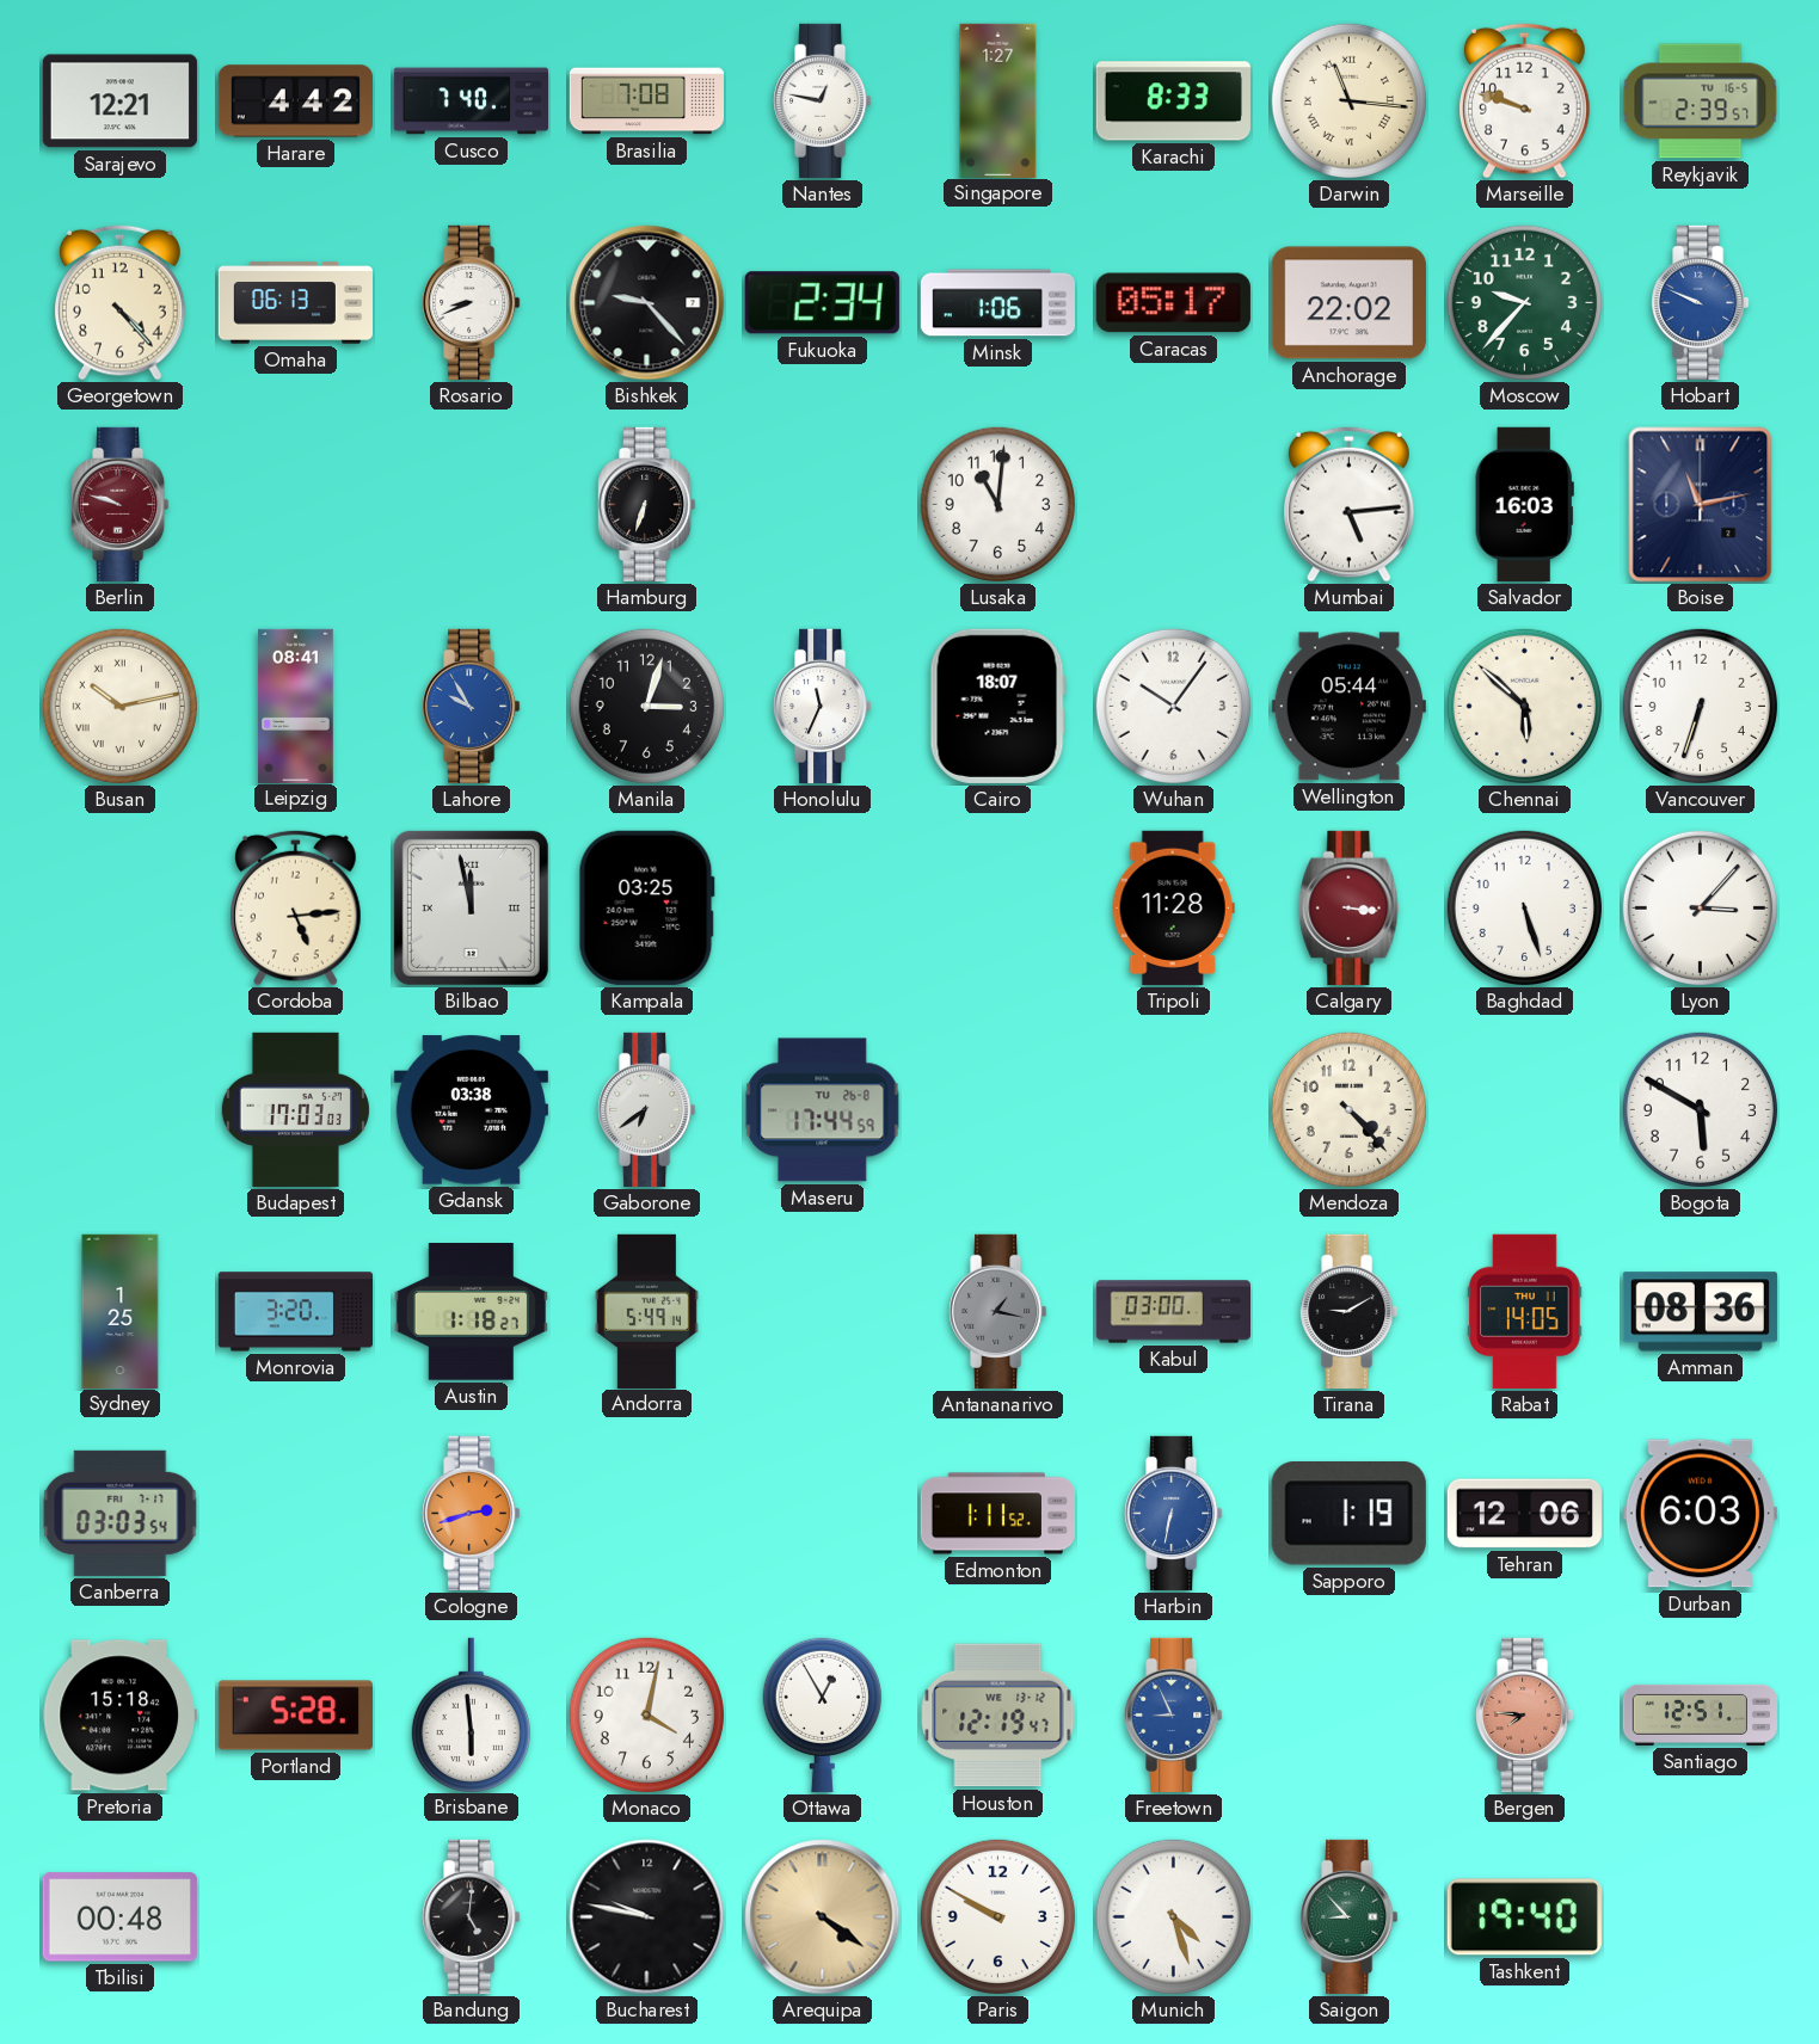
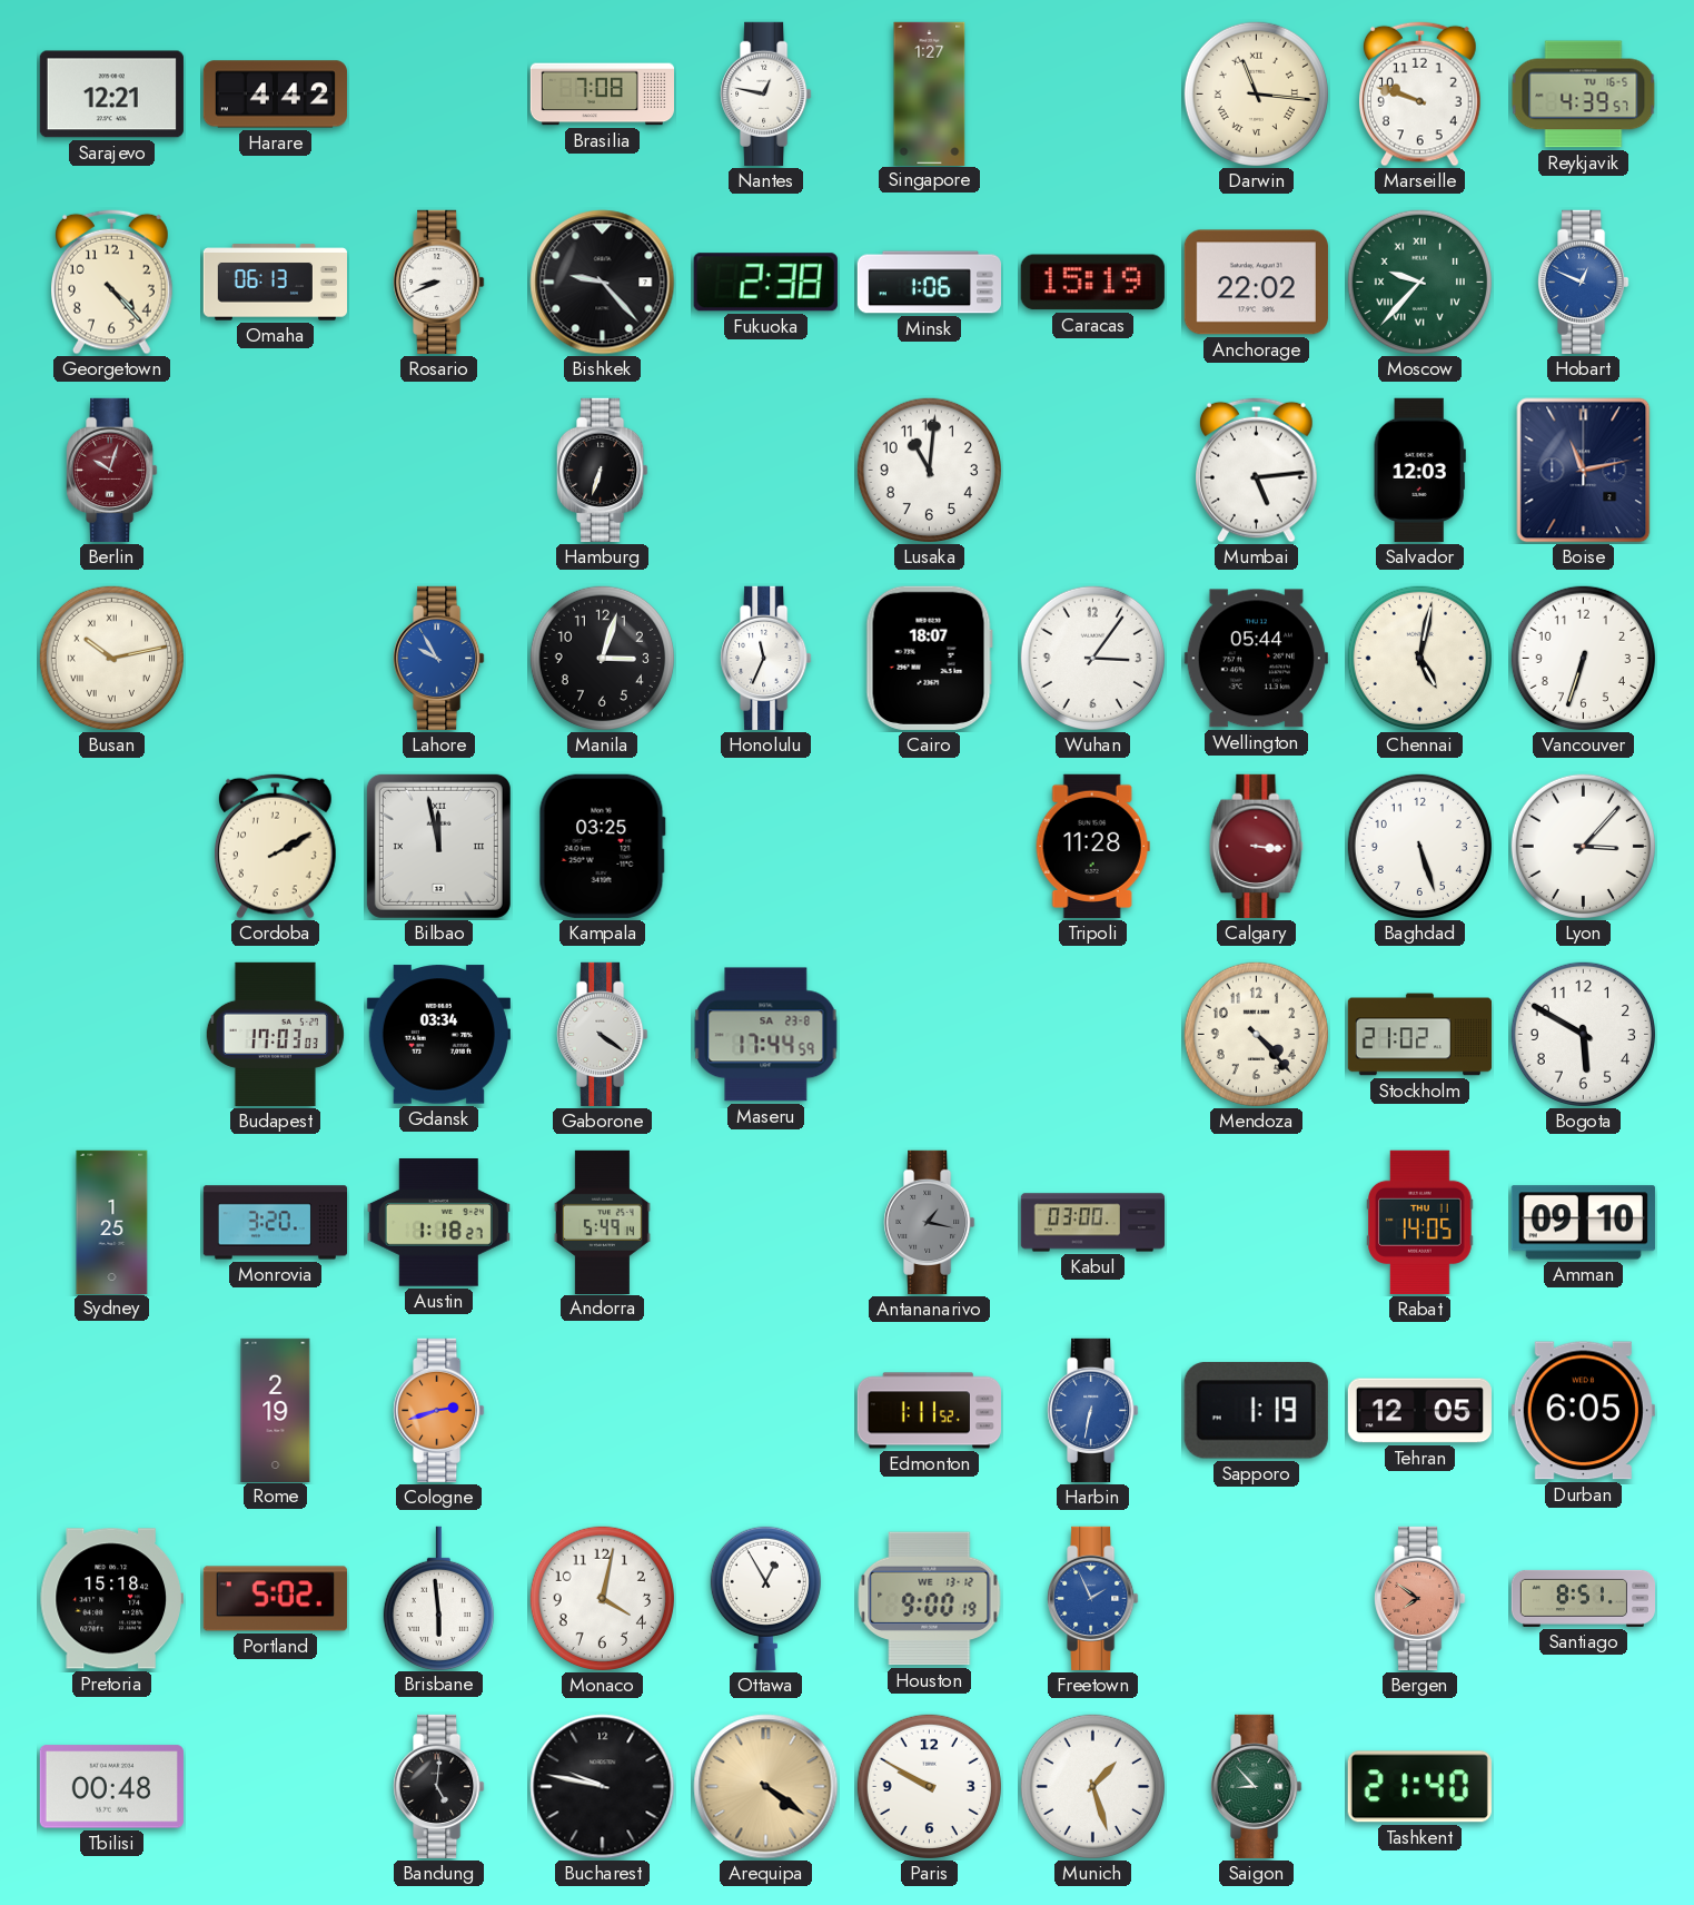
Cusco: 7:40 -> none (471, 101)
Karachi: 8:33 -> none (1173, 101)
Reykjavik: 2:39 -> 4:39 (1584, 95)
Fukuoka: 2:34 -> 2:38 (765, 283)
Caracas: 05:17 -> 15:19 (1092, 283)
Moscow numerals: Arabic -> Roman (1419, 282)
Hobart: 9:49 -> 12:49 (1584, 282)
Berlin: 9:48 -> 10:03 (112, 470)
Salvador: 16:03 -> 12:03 (1419, 470)
Leipzig: 08:41 -> none (296, 706)
Wuhan: 10:06 -> 3:06 (1092, 658)
Chennai: 5:52 -> 5:02 (1419, 658)
Cordoba: 5:14 -> 2:10 (276, 846)
Gdansk: 03:38 -> 03:34 (438, 1035)
Gaborone: 6:39 -> 4:21 (603, 1034)
Maseru date: TU 26-8 -> SA 23-8 (766, 1035)
Stockholm: none -> 21:02 (1419, 1035)
Tirana: 9:10 -> none (1350, 1311)
Amman: 08:36 -> 09:10 (1583, 1223)
Canberra: 03:03 -> none (121, 1513)
Rome: none -> 2:19 (276, 1410)
Tehran: 12:06 -> 12:05 (1419, 1411)
Durban: 6:03 -> 6:05 (1583, 1411)
Portland: 5:28 -> 5:02 (275, 1599)
Houston: 12:19 -> 9:00 (930, 1599)
Freetown: 8:56 -> 1:56 (1093, 1598)
Bergen: 7:46 -> 7:51 (1420, 1598)
Santiago: 12:51 -> 8:51 (1584, 1598)
Munich: 4:27 -> 1:27 (1092, 1786)
Tashkent: 19:40 -> 21:40 (1419, 1787)
